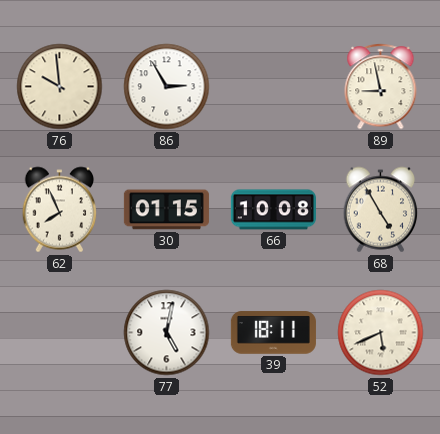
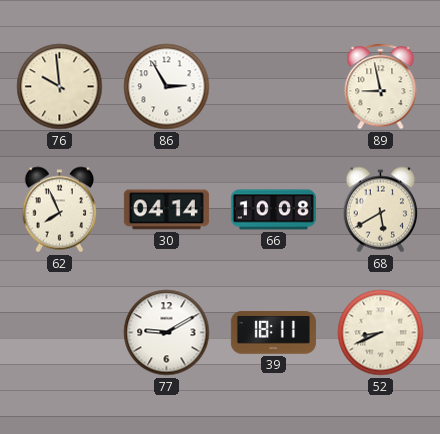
30: 01:15 -> 04:14 (166, 210)
68: 4:55 -> 5:40 (381, 210)
77: 5:02 -> 9:10 (167, 333)
52: 5:41 -> 8:41 (381, 333)
